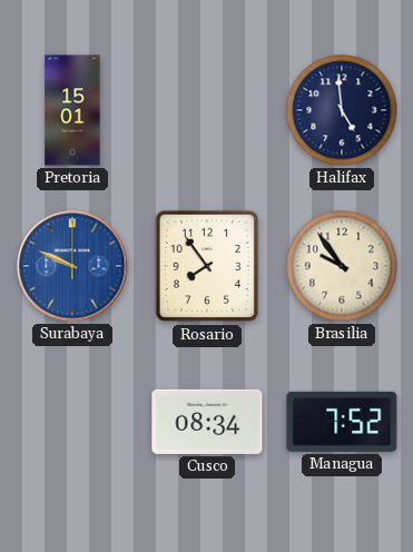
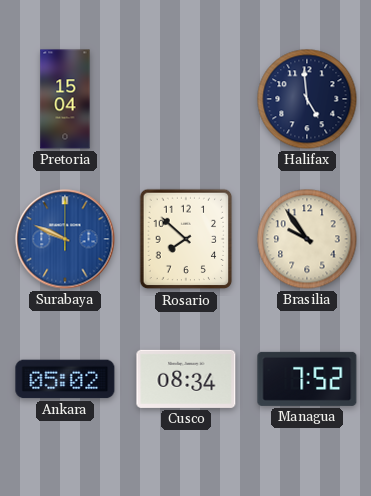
Pretoria: 15:01 -> 15:04 (65, 99)
Rosario: 7:54 -> 7:52 (186, 239)
Ankara: none -> 05:02 (65, 379)
